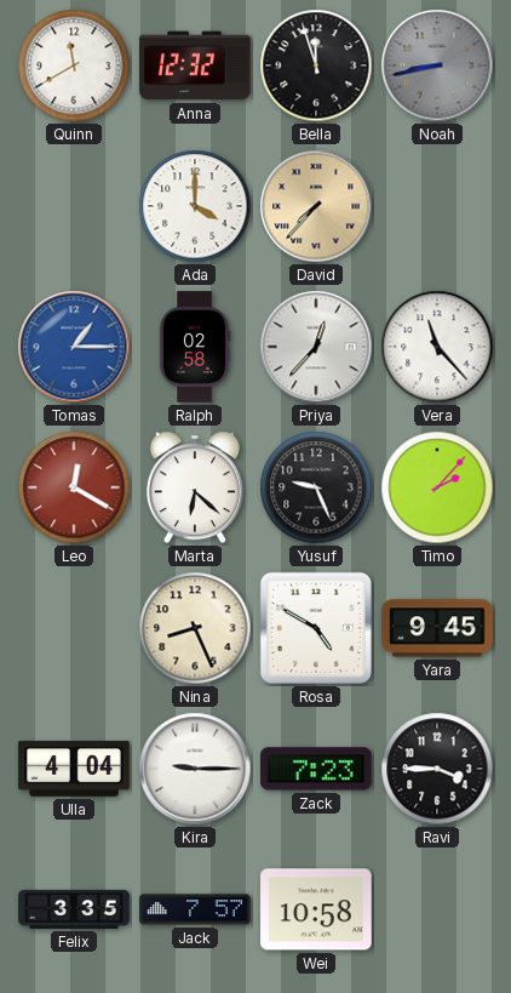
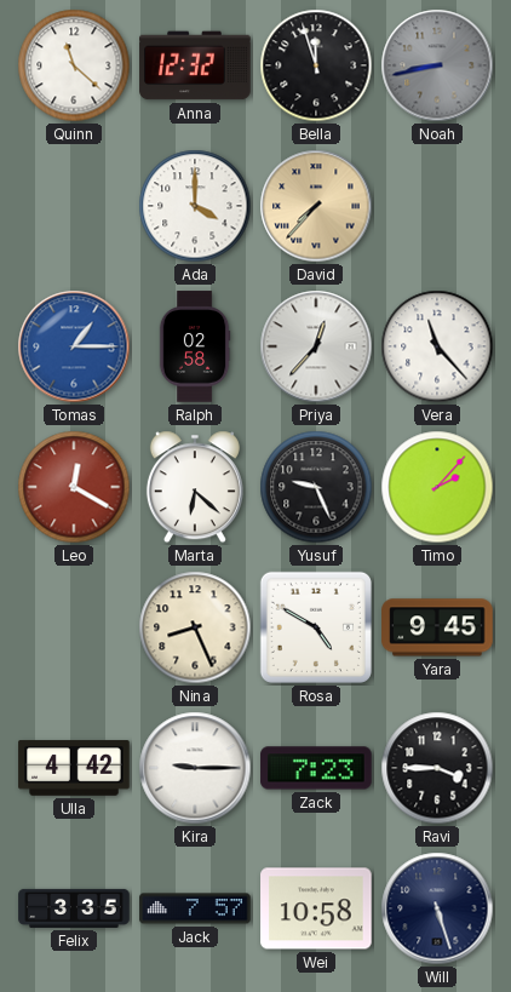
Quinn: 11:40 -> 11:22 (74, 65)
Ulla: 4:04 -> 4:42 (74, 768)
Will: none -> 5:27 (437, 908)
